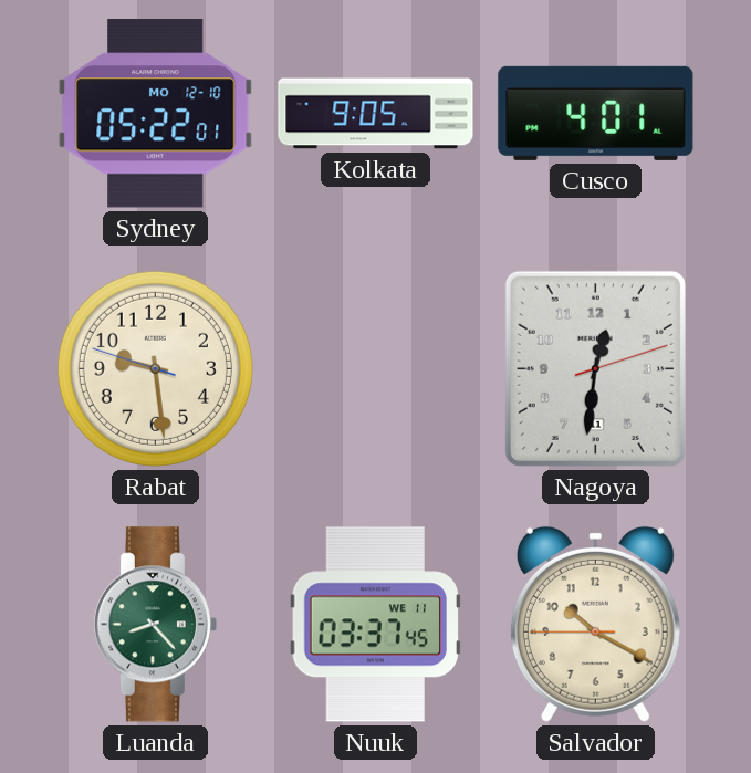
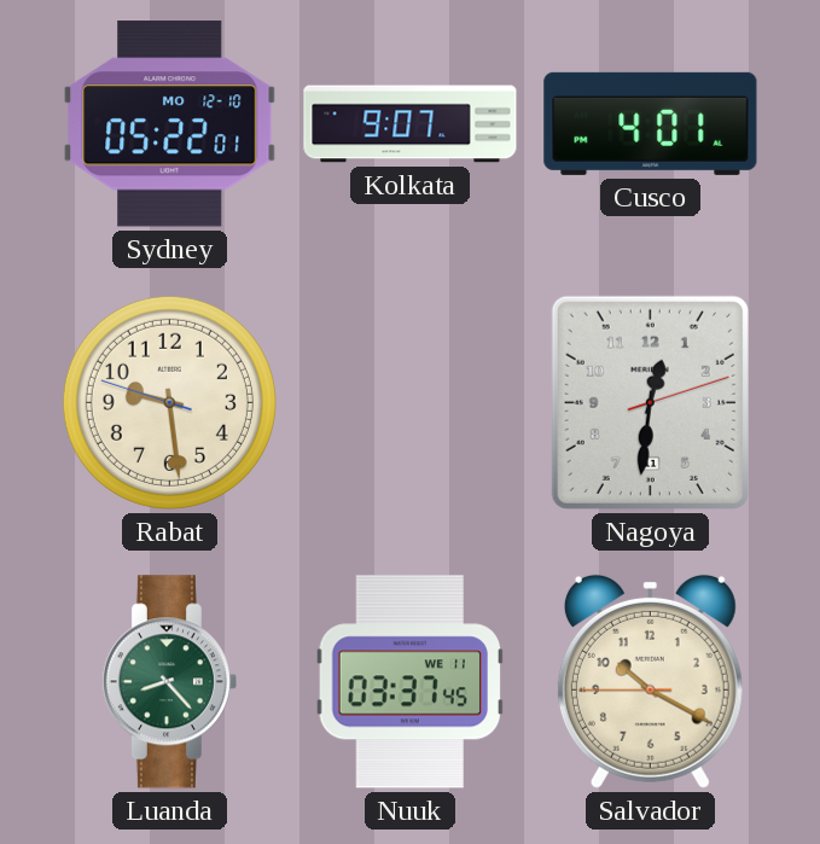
Kolkata: 9:05 -> 9:07 (411, 124)
